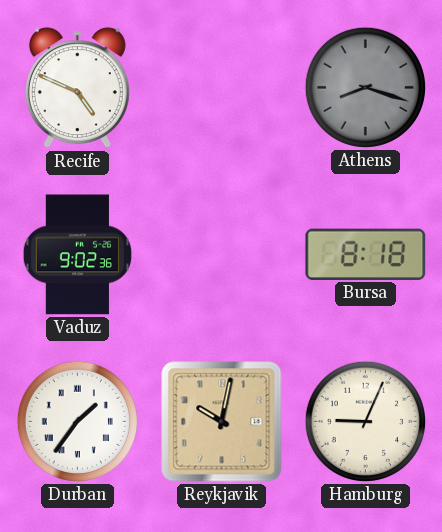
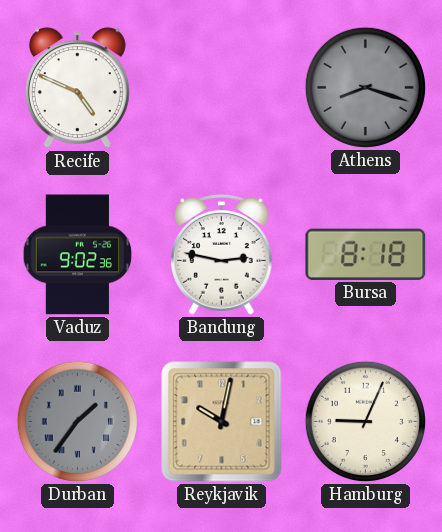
Bandung: none -> 2:47 (222, 255)
Durban dial: white -> grey (77, 421)
